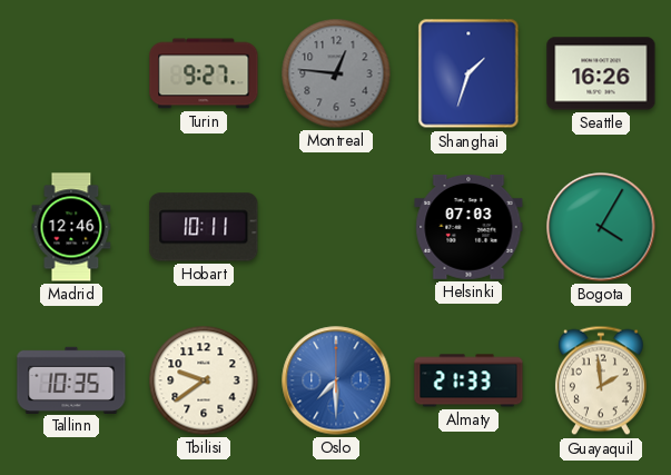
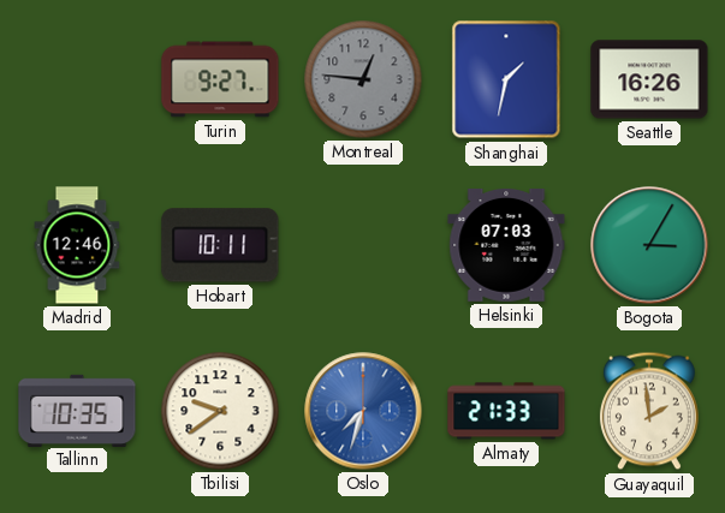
Shanghai: 1:33 -> 1:32 (506, 79)
Bogota: 4:05 -> 3:05 (649, 245)
Oslo: 7:30 -> 7:33 (363, 411)
